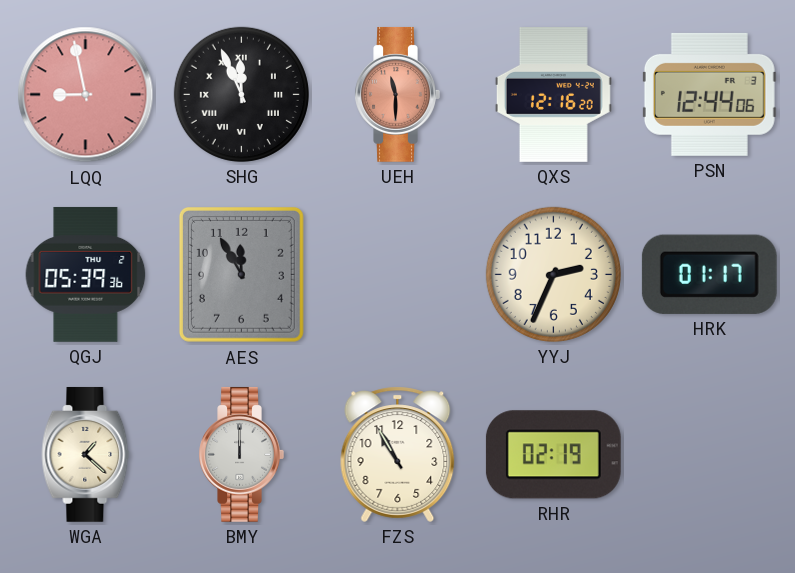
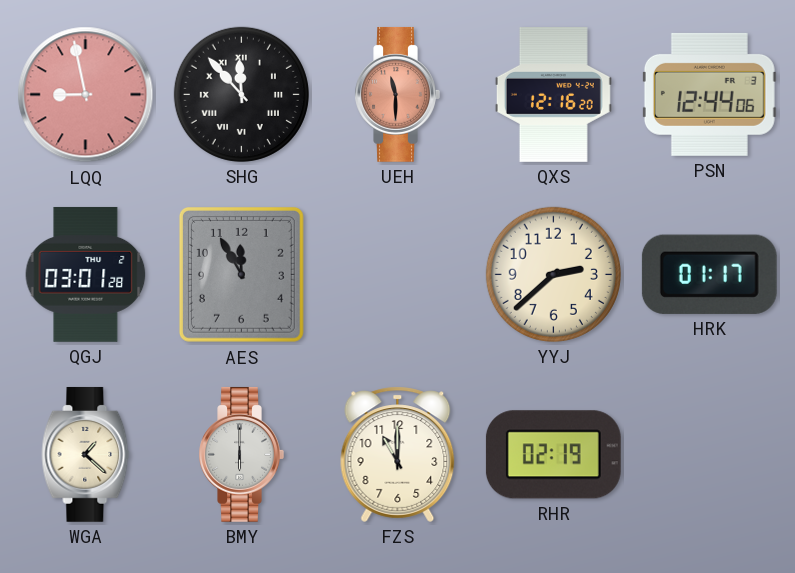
SHG: 11:56 -> 11:53 (241, 94)
QGJ: 05:39 -> 03:01 (86, 274)
YYJ: 2:34 -> 2:38 (553, 274)
BMY: 12:00 -> 6:00 (241, 454)
FZS: 10:55 -> 11:00 (398, 454)
